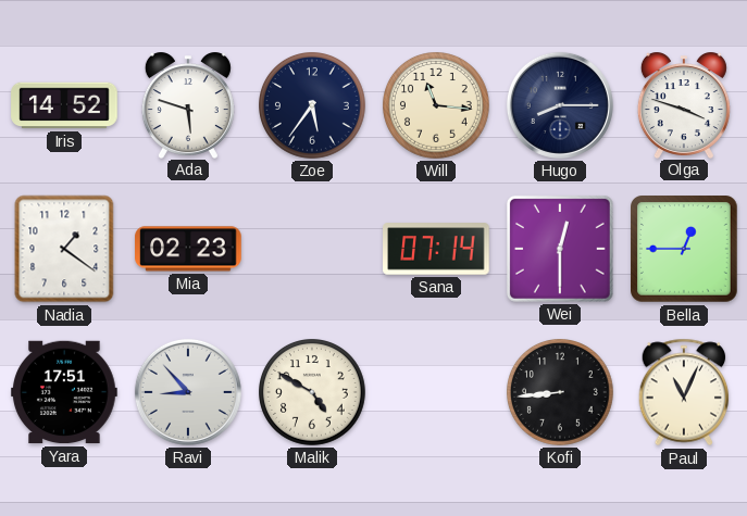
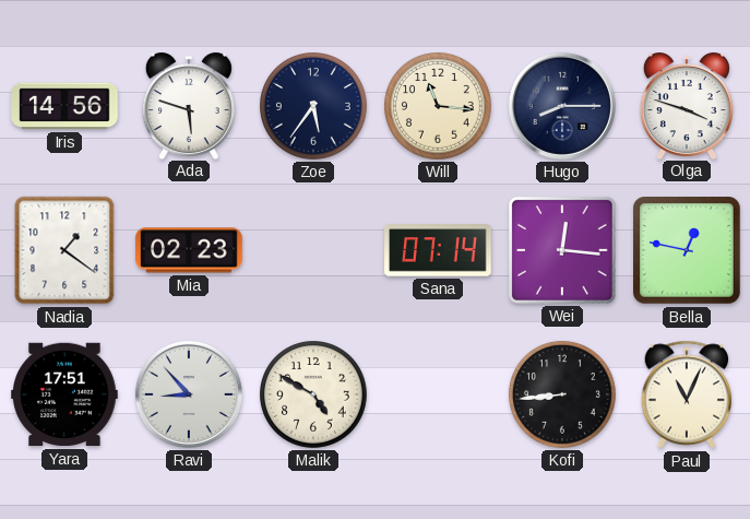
Iris: 14:52 -> 14:56 (64, 106)
Wei: 12:30 -> 12:16 (562, 250)
Bella: 12:45 -> 12:47 (687, 250)
